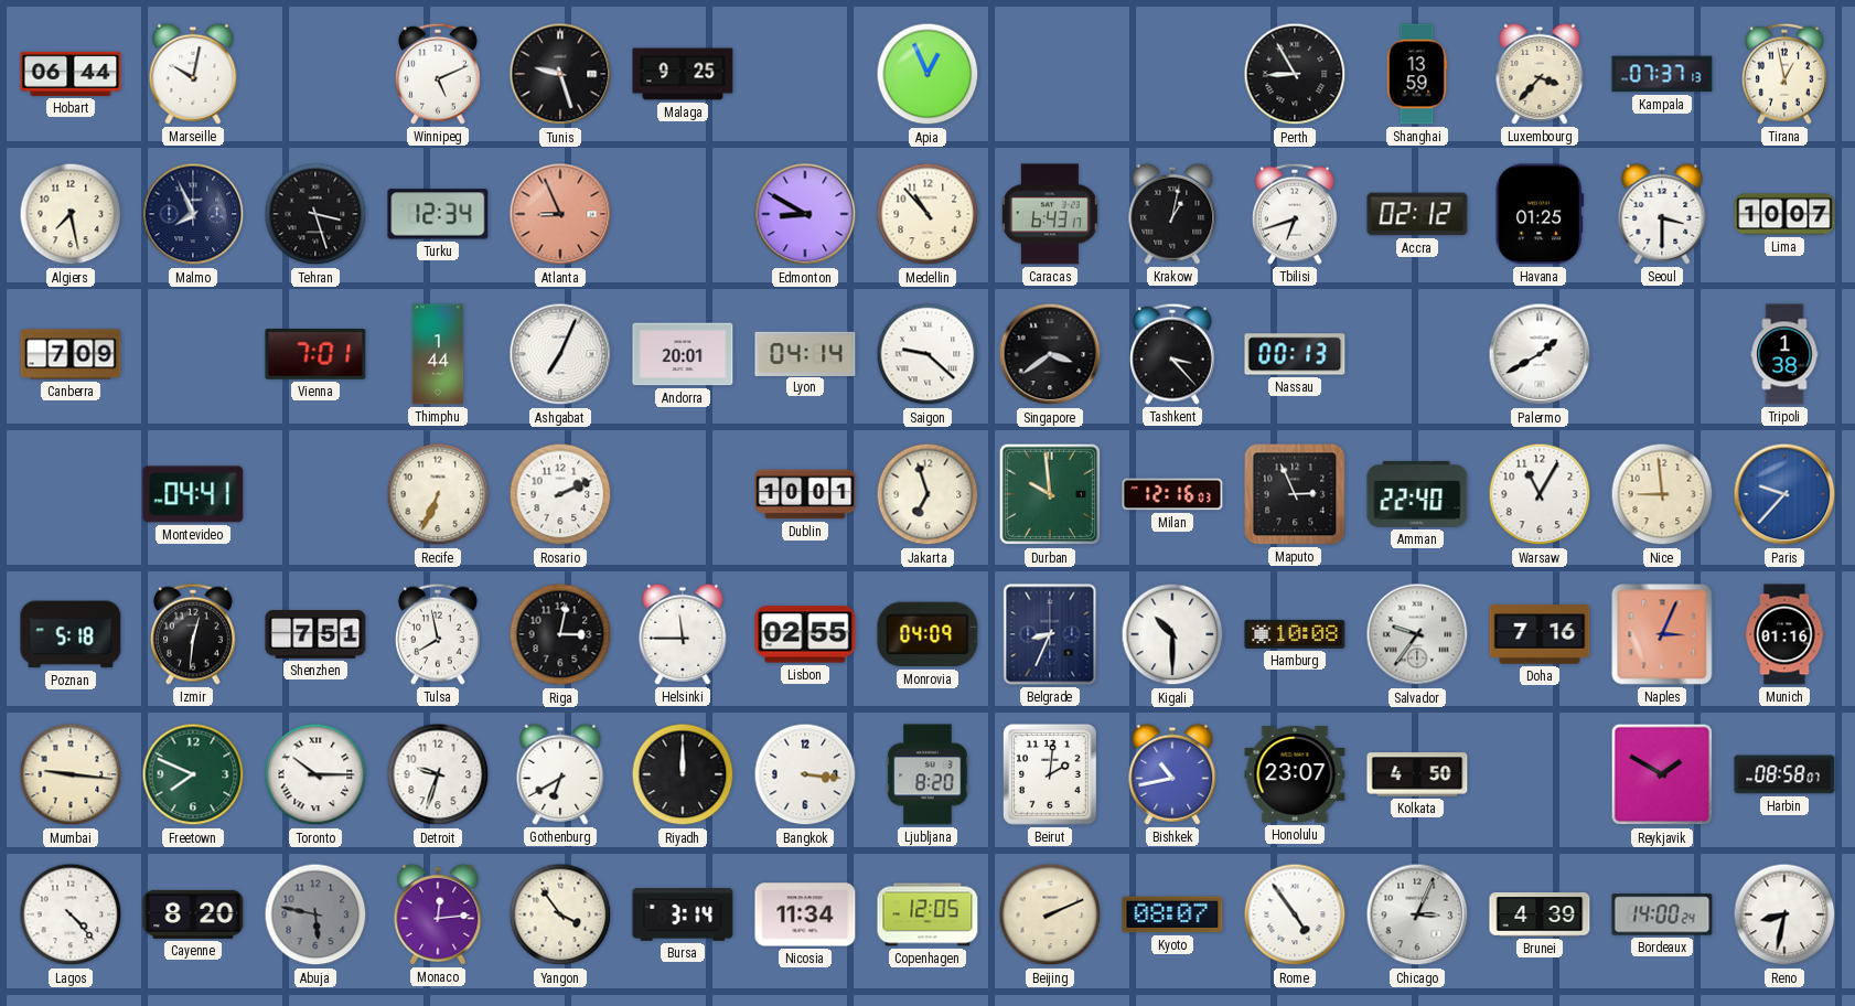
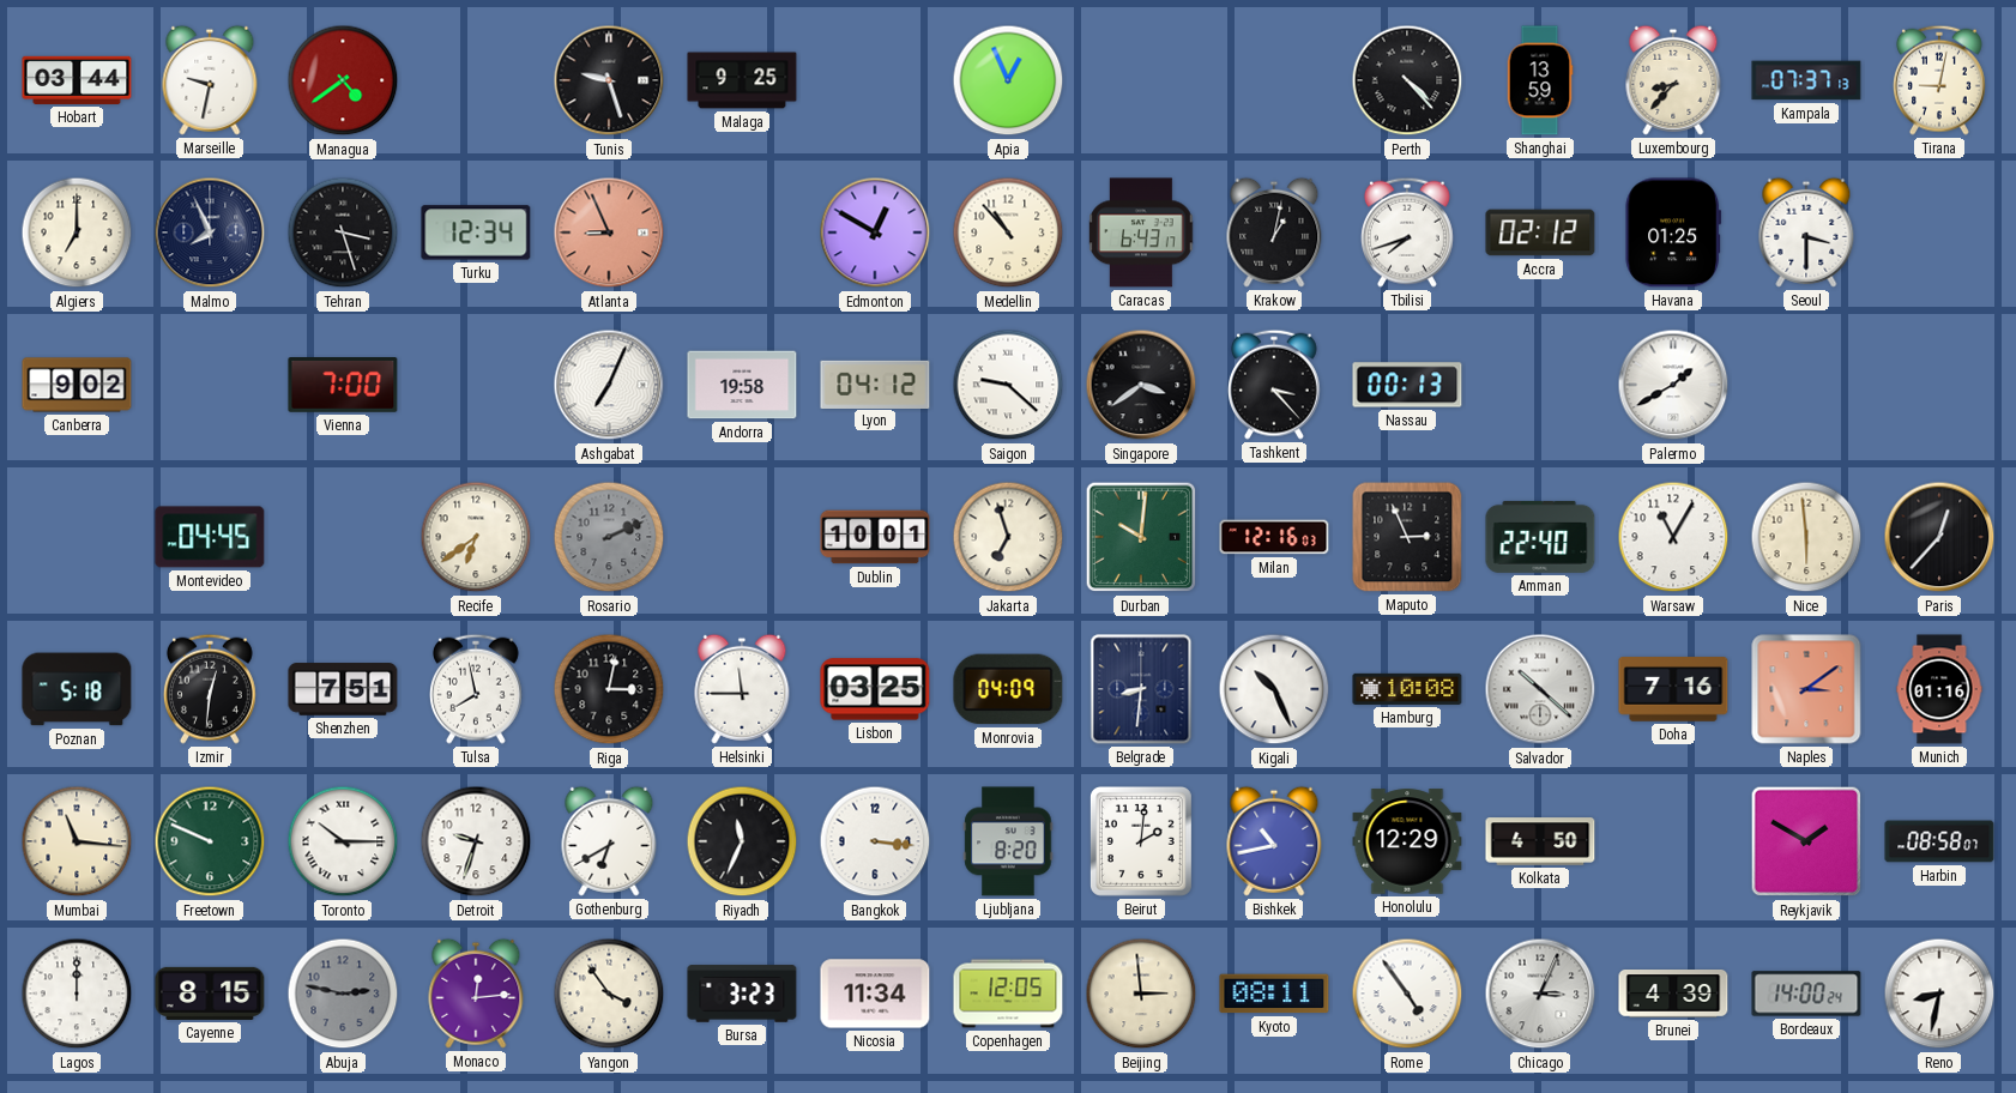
Hobart: 06:44 -> 03:44 (77, 80)
Marseille: 10:02 -> 9:32 (210, 80)
Managua: none -> 4:39 (343, 80)
Winnipeg: 5:11 -> none (438, 74)
Perth: 8:55 -> 4:23 (1407, 80)
Luxembourg: 3:37 -> 8:37 (1673, 80)
Tirana: 12:58 -> 9:02 (1939, 80)
Algiers: 7:28 -> 7:00 (77, 233)
Edmonton: 8:50 -> 12:50 (875, 233)
Tbilisi: 6:42 -> 7:42 (1407, 233)
Lima: 10:07 -> none (1784, 214)
Canberra: 7:09 -> 9:02 (77, 385)
Vienna: 7:01 -> 7:00 (343, 386)
Thimphu: 1:44 -> none (438, 354)
Andorra: 20:01 -> 19:58 (742, 385)
Lyon: 04:14 -> 04:12 (875, 384)
Tripoli: 1:38 -> none (1784, 354)
Montevideo: 04:41 -> 04:45 (210, 537)
Recife: 6:34 -> 6:39 (476, 537)
Rosario dial: white -> grey (609, 537)
Durban: 9:59 -> 10:01 (1141, 537)
Nice: 8:59 -> 5:59 (1806, 537)
Paris: 9:37 -> 12:37 (1939, 537)
Paris dial: blue -> black (1939, 537)
Lisbon: 02:55 -> 03:25 (875, 689)
Belgrade: 8:34 -> 8:31 (1141, 689)
Kigali: 10:30 -> 10:26 (1274, 689)
Salvador: 9:36 -> 10:22 (1540, 689)
Naples: 3:04 -> 3:09 (1806, 689)
Mumbai: 9:16 -> 11:16 (77, 841)
Freetown: 7:49 -> 9:49 (210, 841)
Riyadh: 12:00 -> 11:34 (742, 841)
Honolulu: 23:07 -> 12:29 (1407, 841)
Lagos: 4:23 -> 12:00 (77, 994)
Cayenne: 8:20 -> 8:15 (210, 994)
Abuja: 5:47 -> 2:47 (343, 994)
Bursa: 3:14 -> 3:23 (742, 994)
Beijing: 2:11 -> 2:59 (1141, 994)
Kyoto: 08:07 -> 08:11 (1274, 994)
